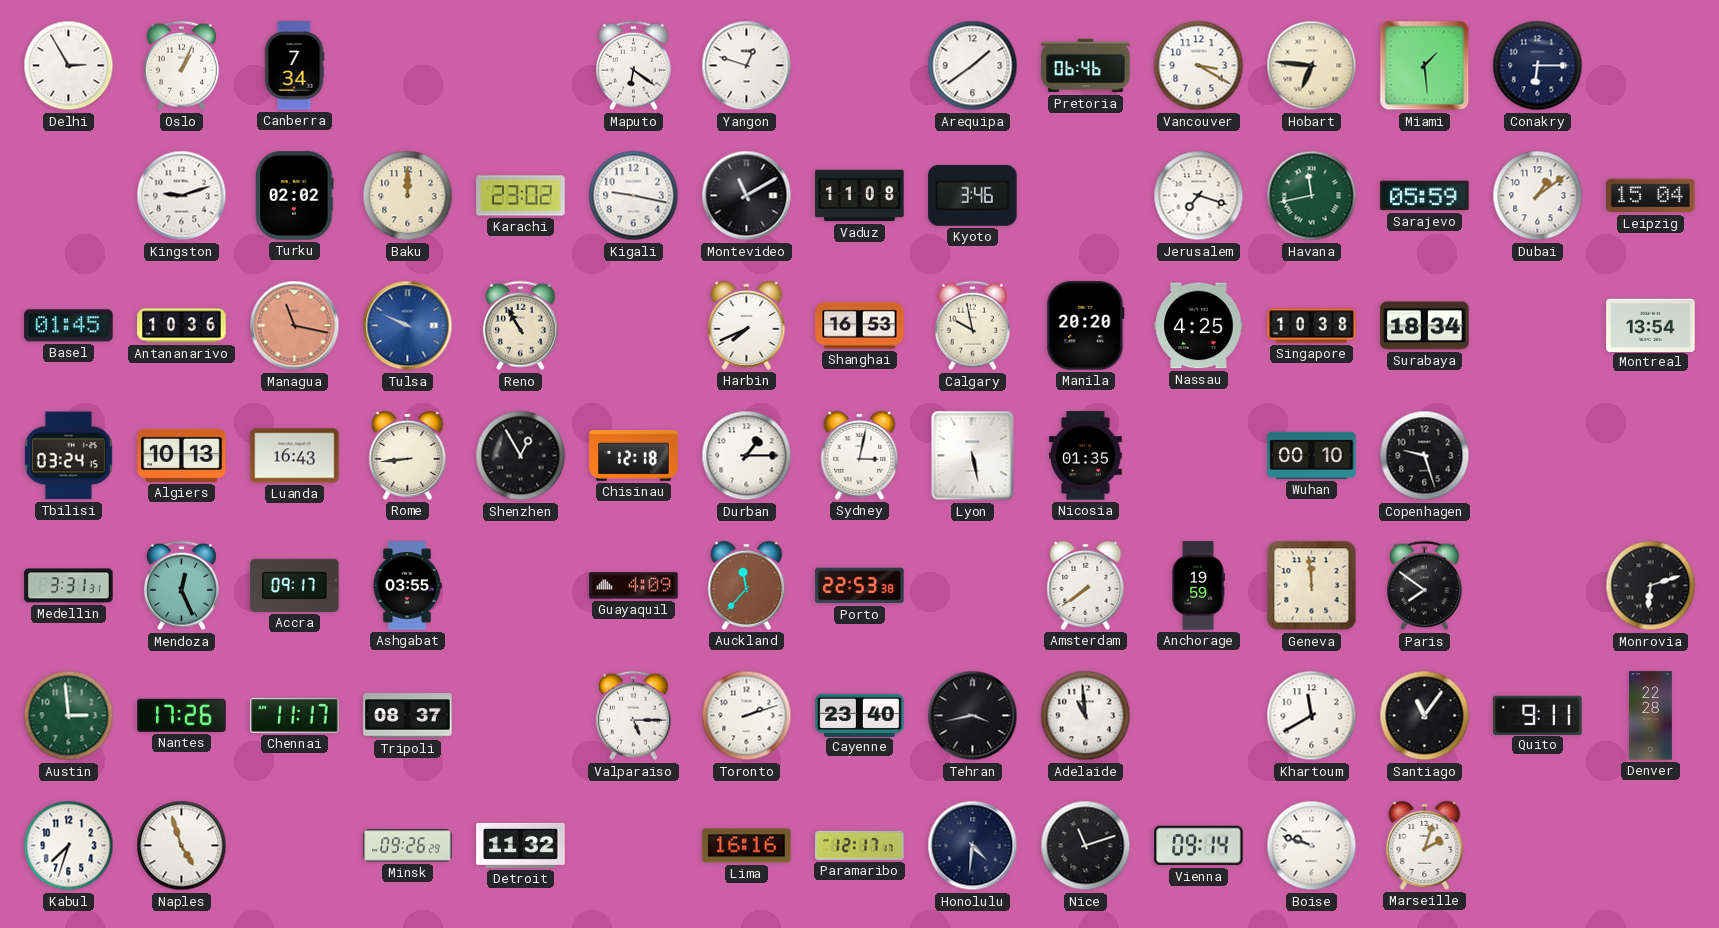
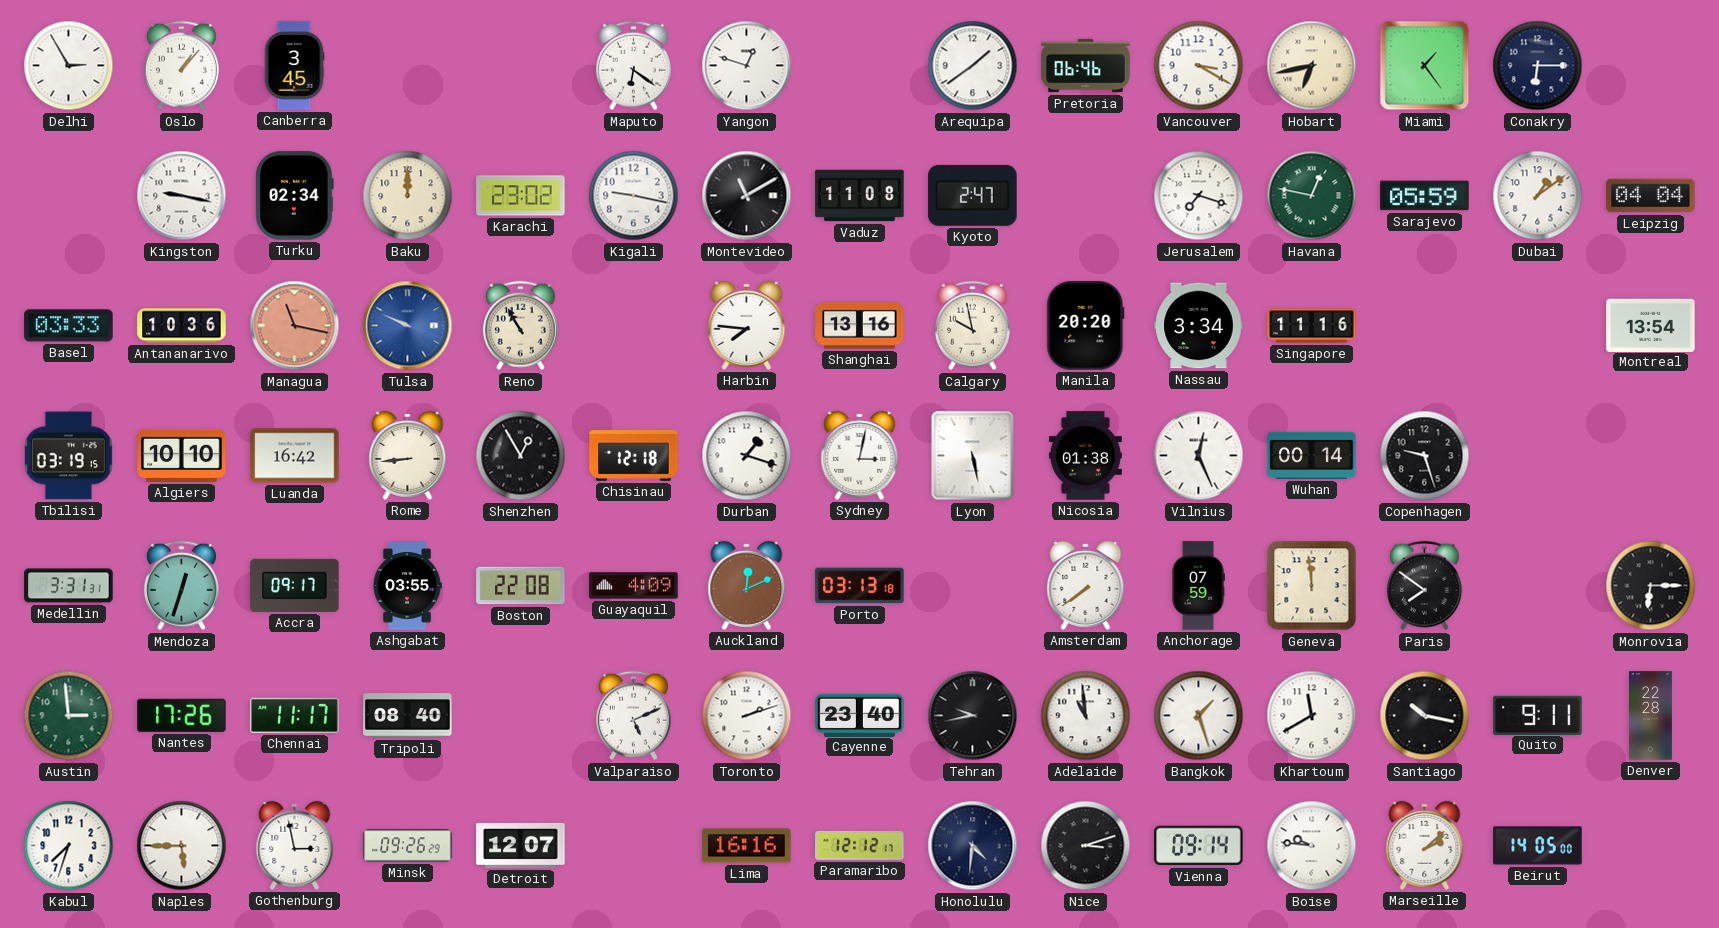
Oslo: 1:04 -> 1:07 (181, 66)
Canberra: 7:34 -> 3:45 (294, 66)
Hobart: 6:46 -> 6:43 (1312, 66)
Miami: 1:29 -> 1:24 (1425, 66)
Kingston: 9:12 -> 9:17 (182, 196)
Turku: 02:02 -> 02:34 (295, 196)
Kyoto: 3:46 -> 2:47 (973, 195)
Havana: 11:43 -> 12:47 (1312, 196)
Leipzig: 15:04 -> 04:04 (1651, 196)
Basel: 01:45 -> 03:33 (69, 326)
Harbin: 7:41 -> 7:46 (747, 325)
Shanghai: 16:53 -> 13:16 (860, 326)
Nassau: 4:25 -> 3:34 (1199, 326)
Singapore: 10:38 -> 11:16 (1312, 326)
Surabaya: 18:34 -> none (1425, 326)
Tbilisi: 03:24 -> 03:19 (68, 456)
Algiers: 10:13 -> 10:10 (182, 455)
Luanda: 16:43 -> 16:42 (295, 456)
Durban: 1:15 -> 1:18 (747, 456)
Nicosia: 01:35 -> 01:38 (1085, 456)
Vilnius: none -> 12:26 (1199, 456)
Wuhan: 00:10 -> 00:14 (1312, 455)
Mendoza: 12:26 -> 12:33 (181, 586)
Boston: none -> 22:08 (521, 586)
Auckland: 11:37 -> 12:11 (747, 585)
Porto: 22:53 -> 03:13 (860, 586)
Anchorage: 19:59 -> 07:59 (1198, 586)
Monrovia: 6:12 -> 6:15 (1651, 586)
Tripoli: 08:37 -> 08:40 (408, 716)
Valparaiso: 5:15 -> 5:11 (633, 716)
Tehran: 3:43 -> 9:43 (973, 716)
Bangkok: none -> 1:27 (1199, 716)
Santiago: 11:06 -> 10:17 (1425, 716)
Naples: 4:57 -> 5:45 (182, 846)
Gothenburg: none -> 2:58 (295, 845)
Detroit: 11:32 -> 12:07 (521, 845)
Paramaribo: 12:17 -> 12:12 (860, 845)
Nice: 11:12 -> 3:12 (1086, 846)
Boise: 9:48 -> 9:46 (1312, 846)
Marseille: 2:03 -> 2:08 (1425, 845)
Beirut: none -> 14:05 (1538, 846)
